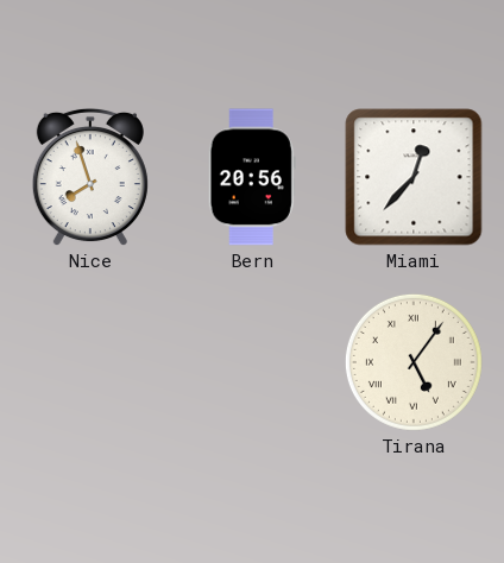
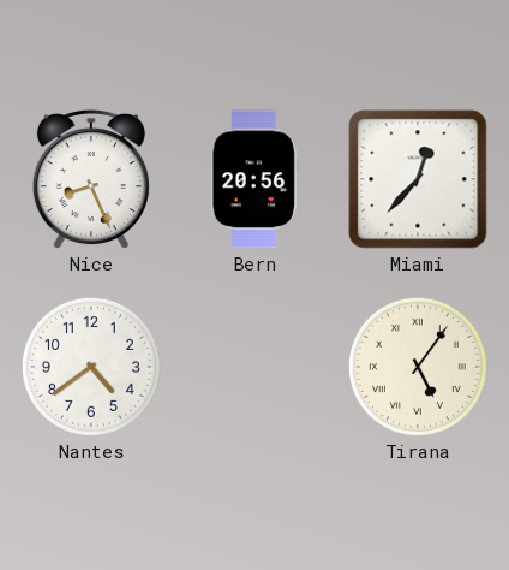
Nice: 7:57 -> 8:26 (91, 179)
Nantes: none -> 4:39 (91, 367)
